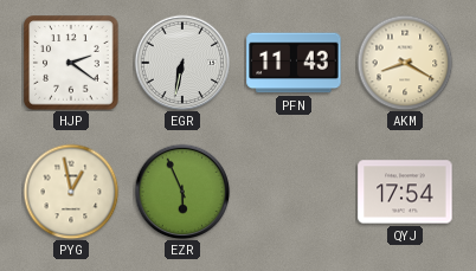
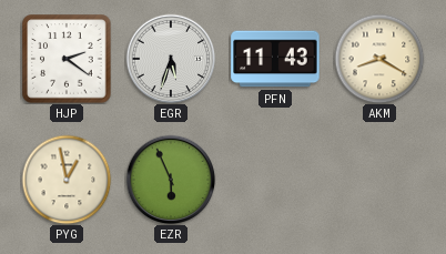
EGR: 6:32 -> 5:33 (171, 59)
QYJ: 17:54 -> none (405, 192)
